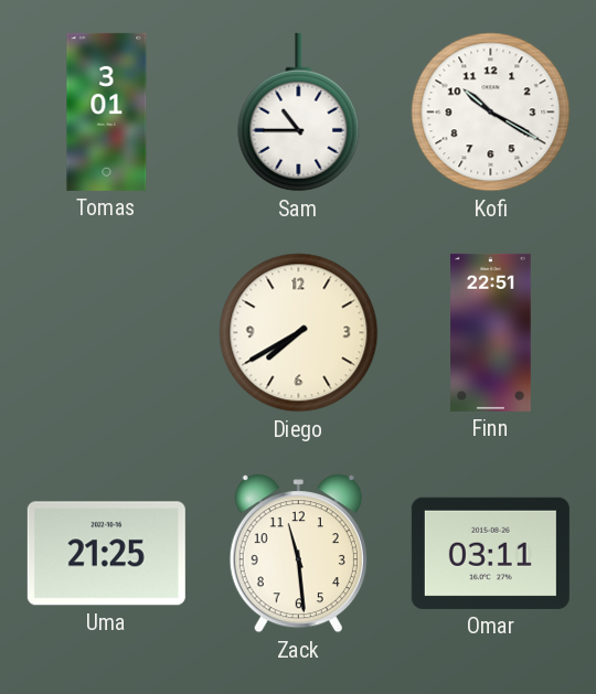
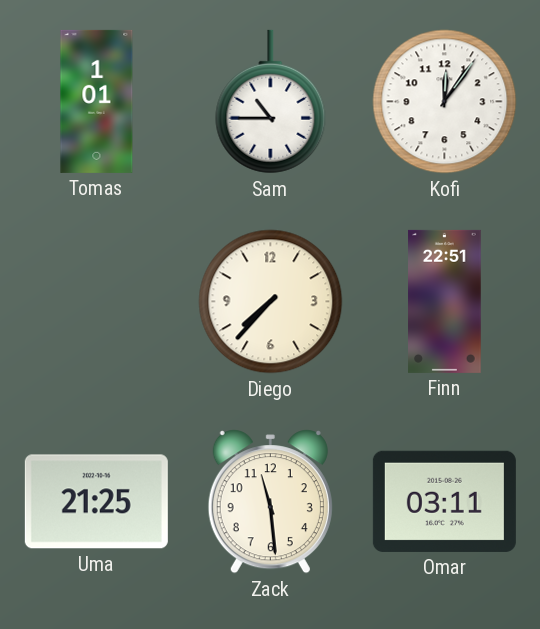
Tomas: 3:01 -> 1:01 (97, 101)
Kofi: 10:20 -> 12:06 (445, 102)
Diego: 7:40 -> 7:37 (271, 302)
